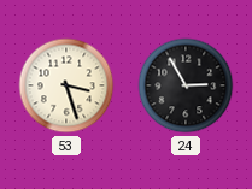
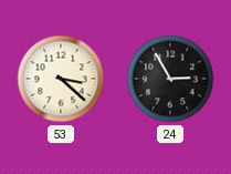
53: 3:27 -> 3:22 (61, 79)
